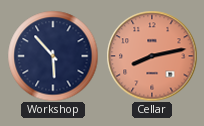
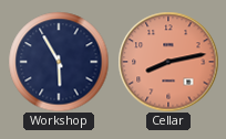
Workshop: 5:53 -> 5:55 (59, 62)
